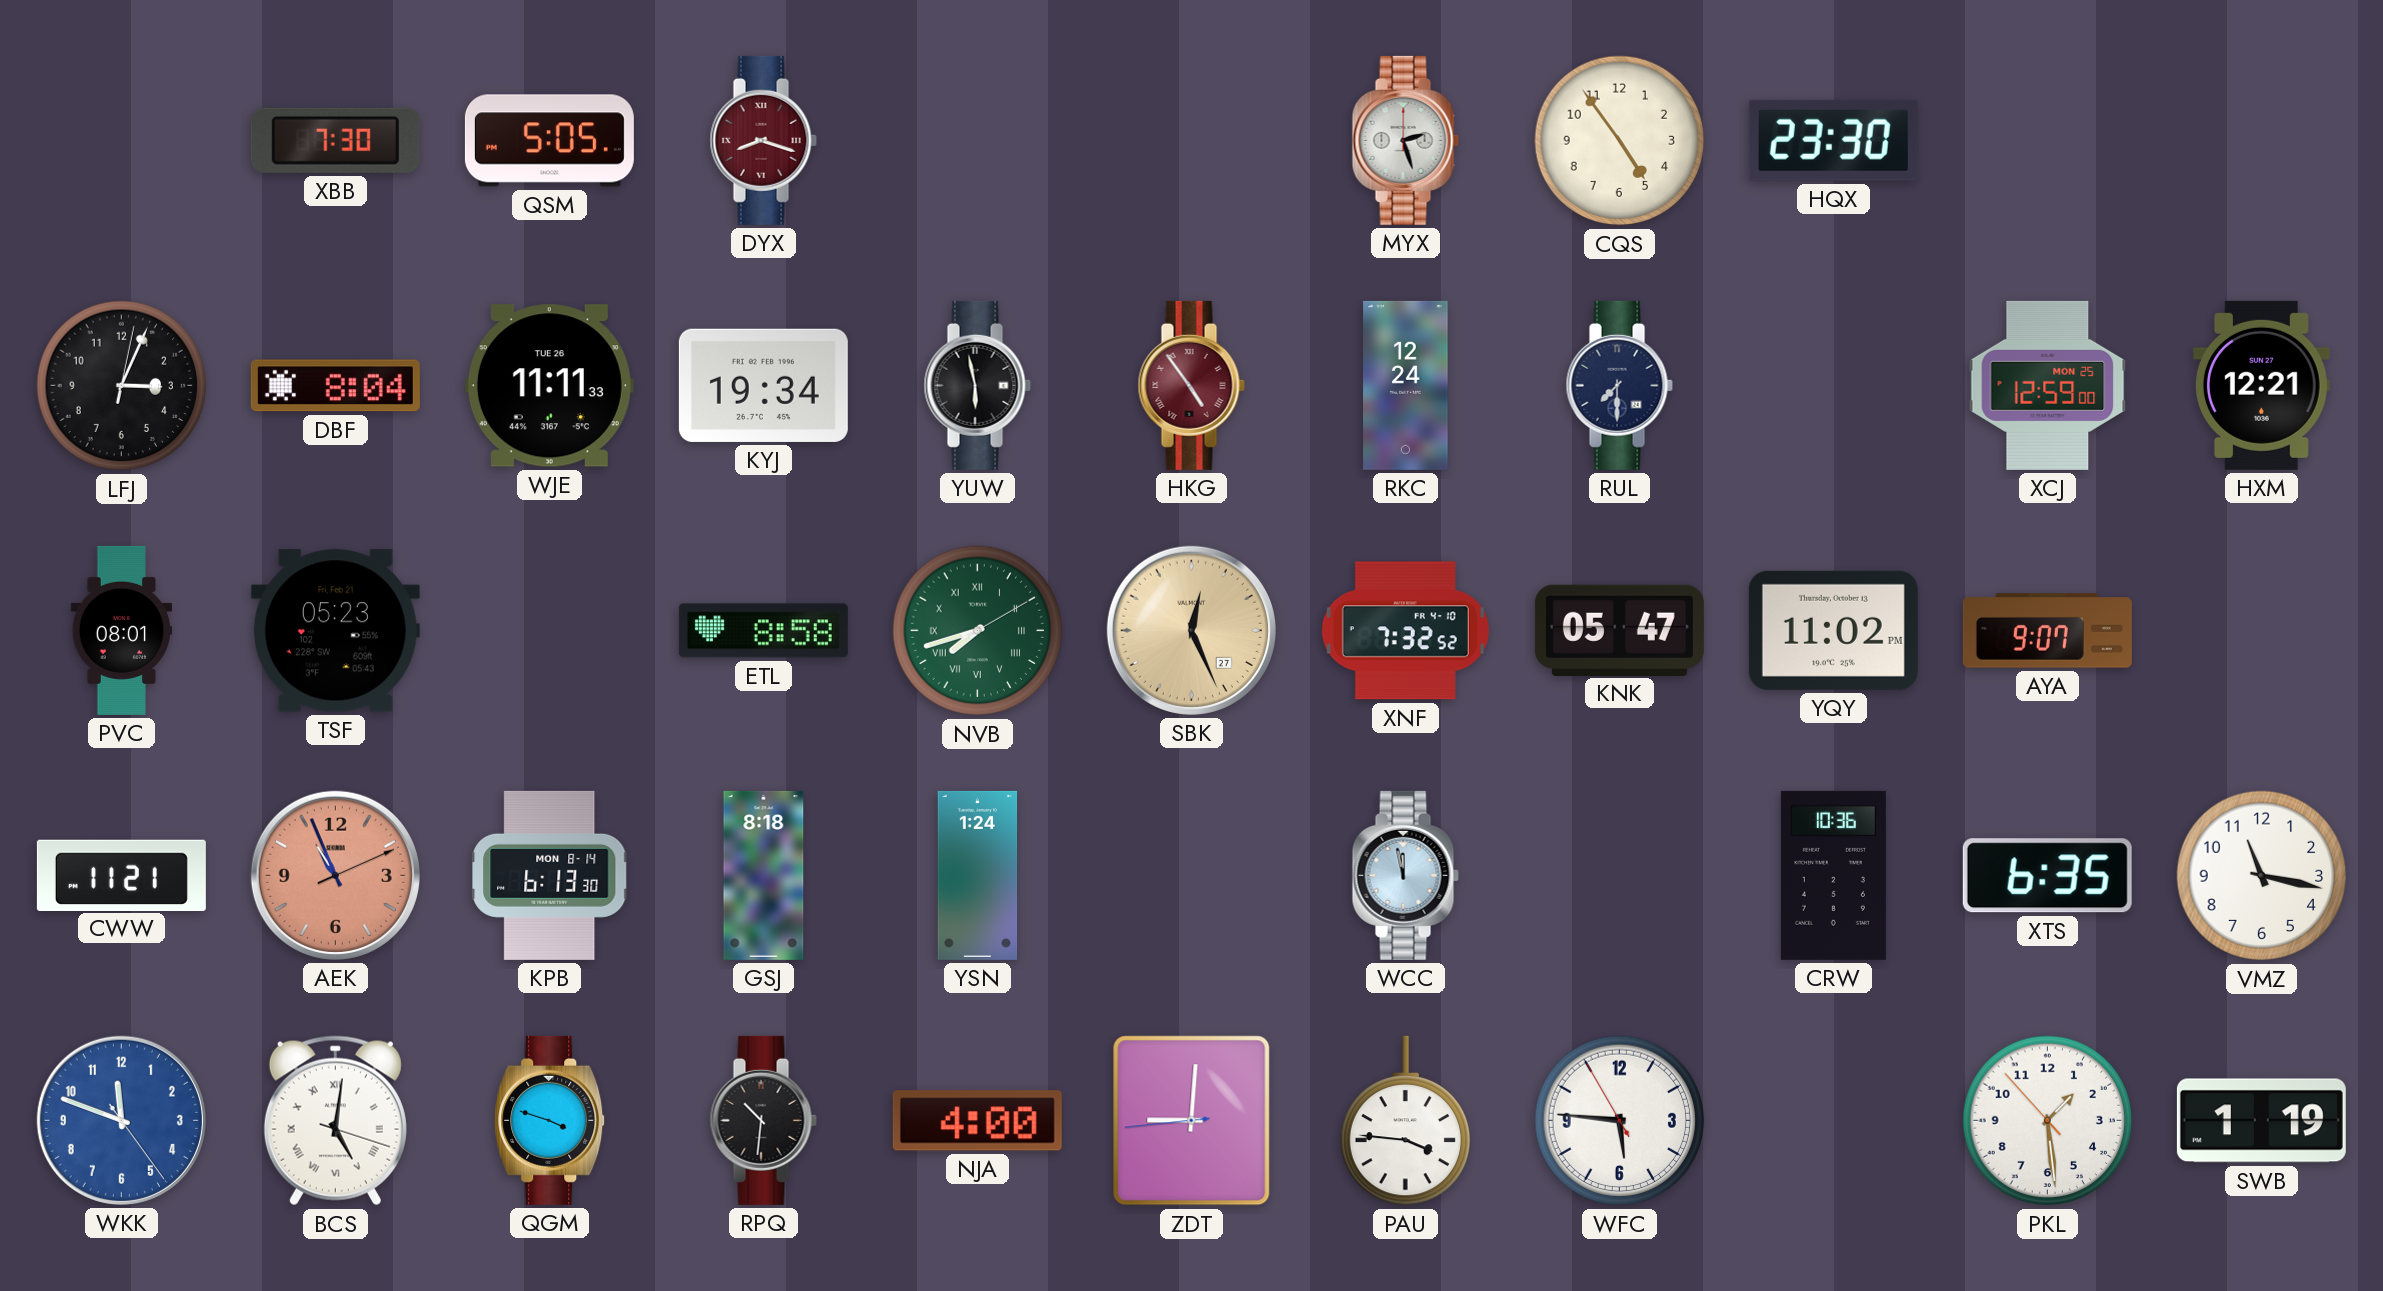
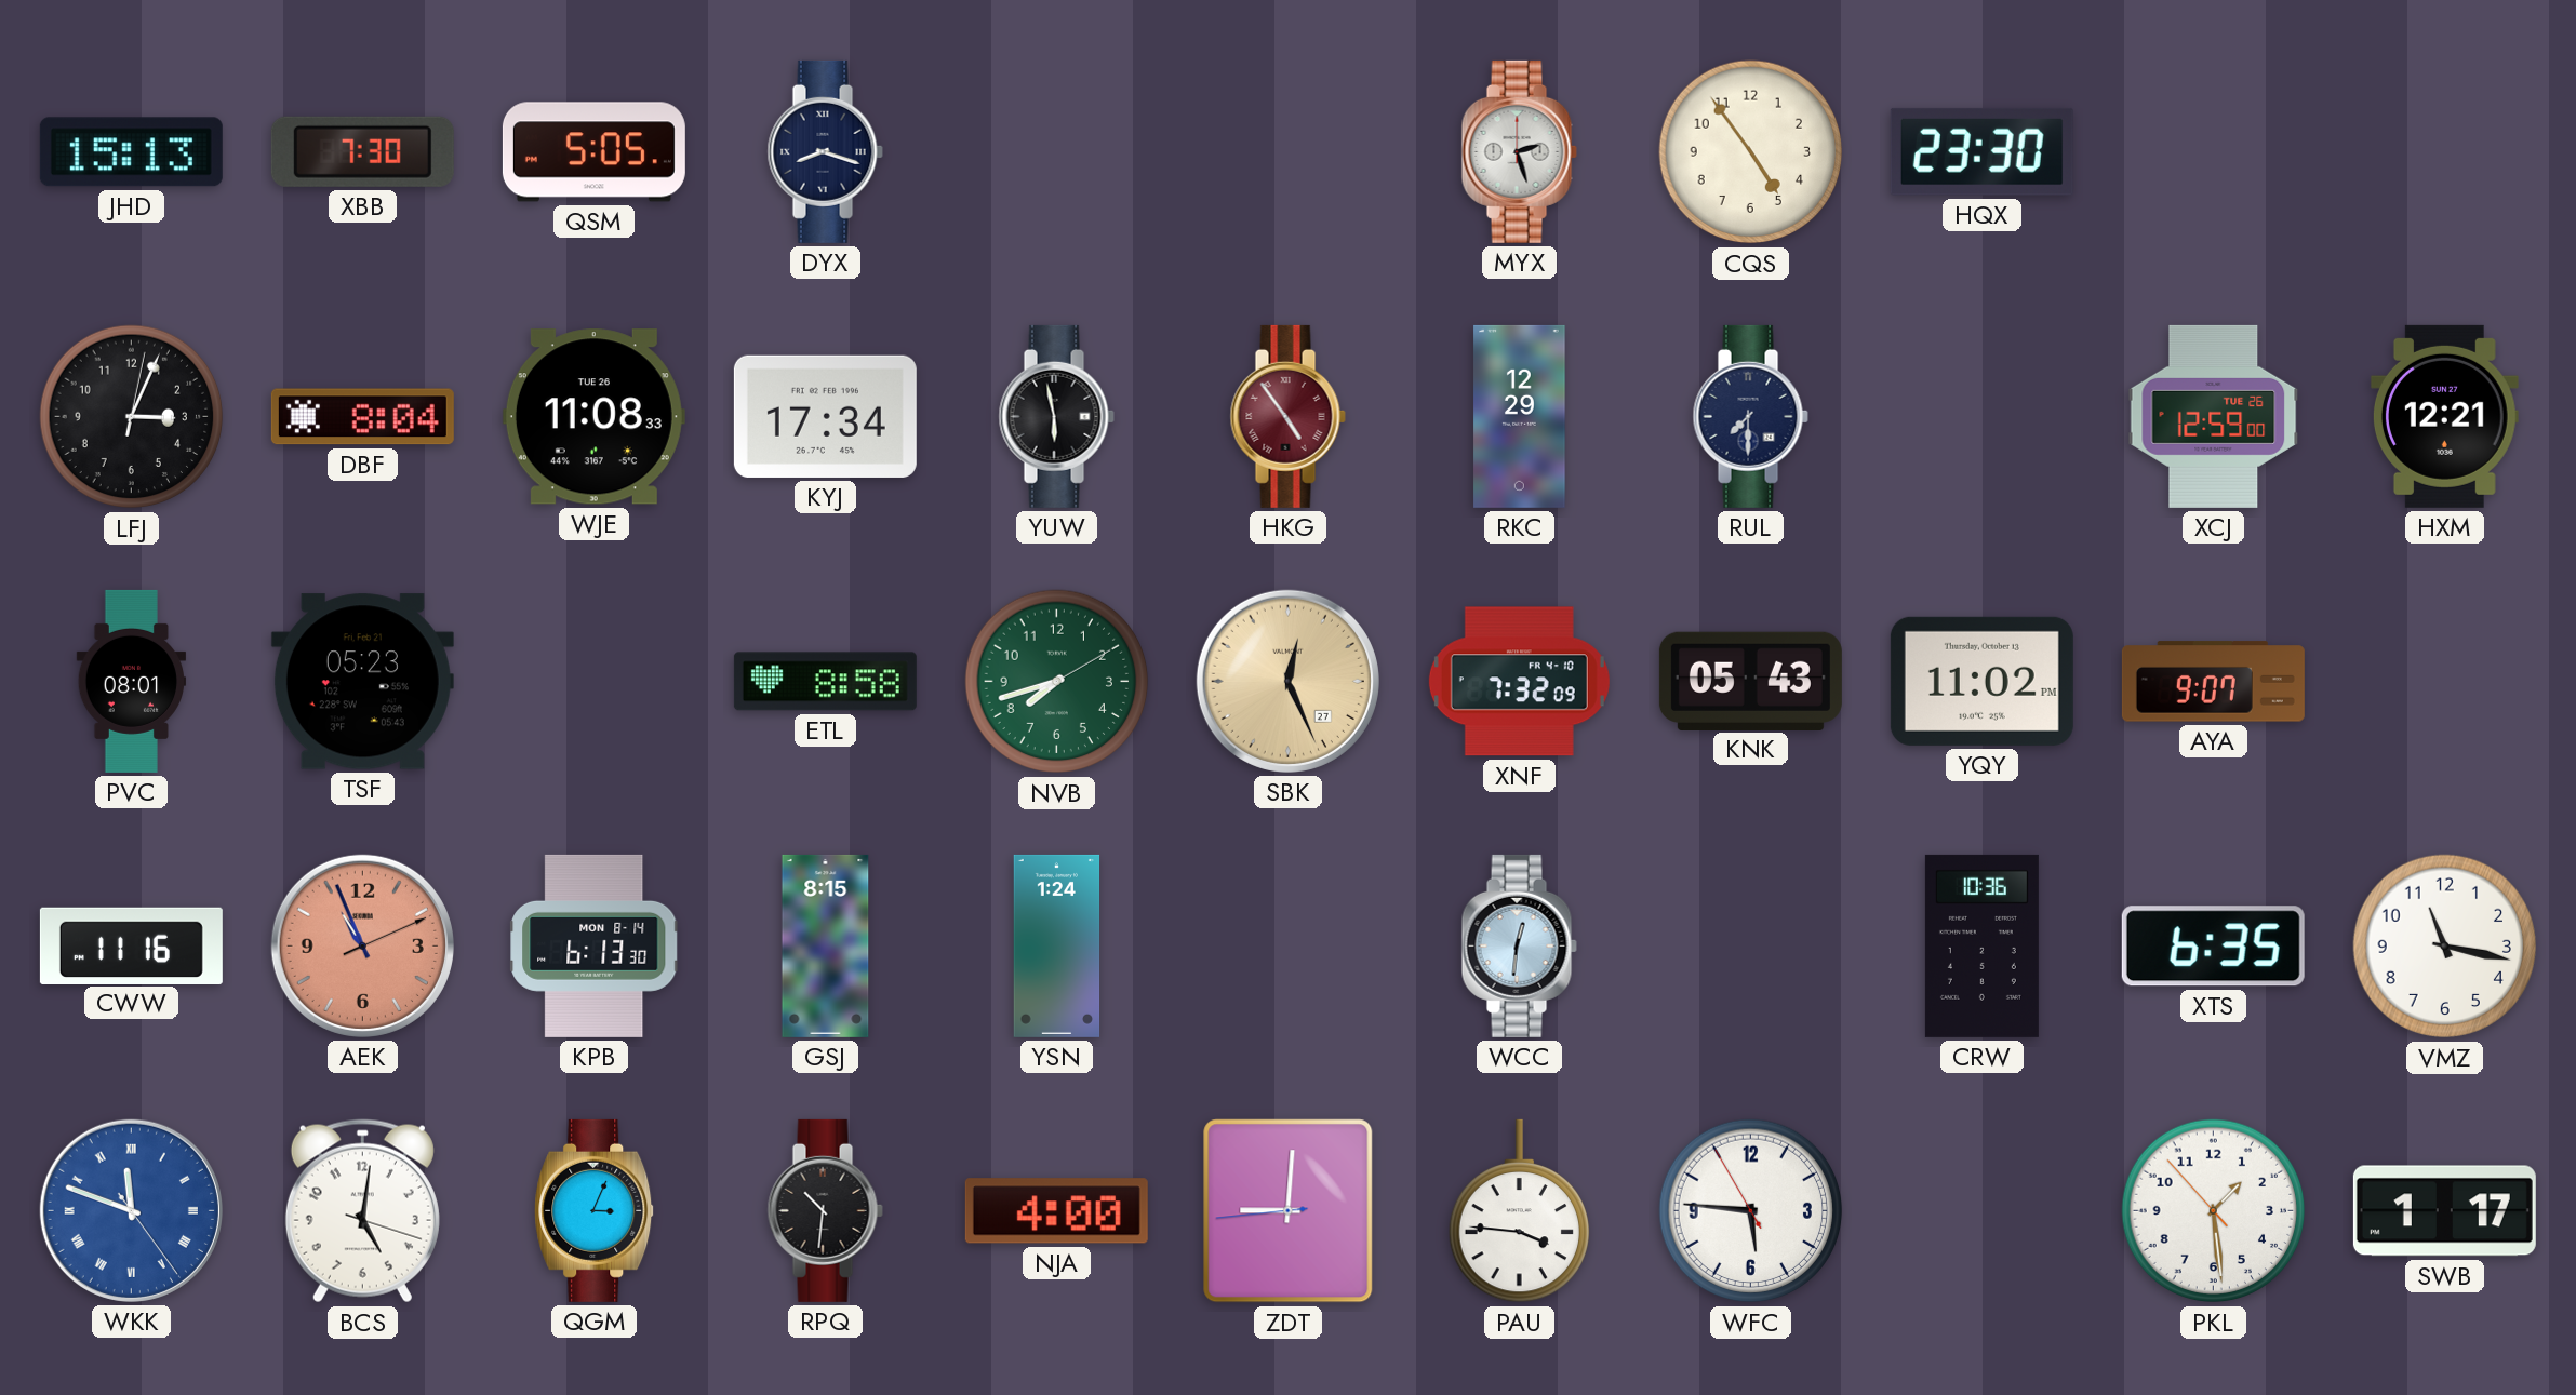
JHD: none -> 15:13 (131, 152)
DYX dial: burgundy -> navy (825, 151)
WJE: 11:11 -> 11:08 (593, 417)
KYJ: 19:34 -> 17:34 (825, 416)
RKC: 12:24 -> 12:29 (1520, 416)
XCJ date: MON 25 -> TUE 26 (2214, 416)
NVB numerals: Roman -> Arabic (1057, 682)
XNF: 7:32:52 -> 7:32:09 (1519, 682)
KNK: 05:47 -> 05:43 (1750, 681)
CWW: 11:21 -> 11:16 (131, 945)
GSJ: 8:18 -> 8:15 (826, 945)
WCC: 11:58 -> 12:31 (1519, 945)
WKK numerals: Arabic -> Roman (131, 1210)
BCS numerals: Roman -> Arabic (362, 1211)
QGM: 3:48 -> 3:04 (595, 1210)
SWB: 1:19 -> 1:17 (2444, 1211)
